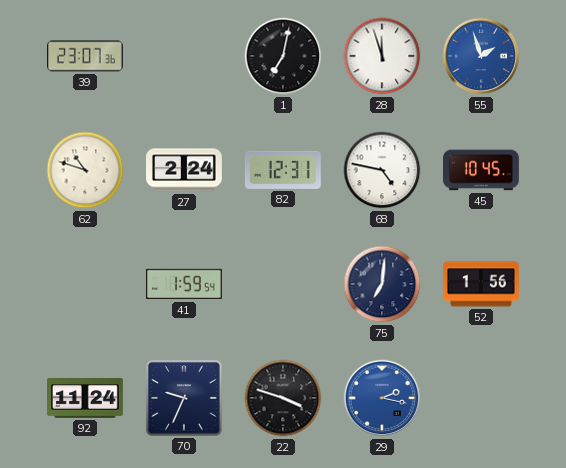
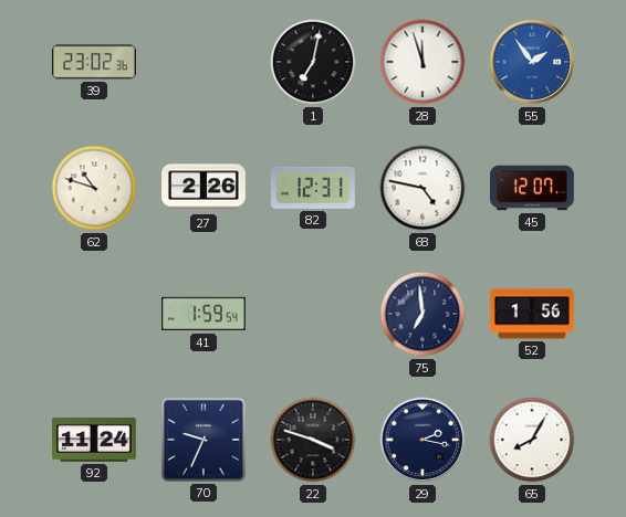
39: 23:07 -> 23:02 (95, 62)
55: 1:57 -> 1:54 (532, 62)
27: 2:24 -> 2:26 (205, 188)
45: 10:45 -> 12:07 (533, 188)
75: 7:01 -> 6:59 (422, 314)
29 dial: blue -> navy (422, 440)
65: none -> 8:05 (532, 440)
